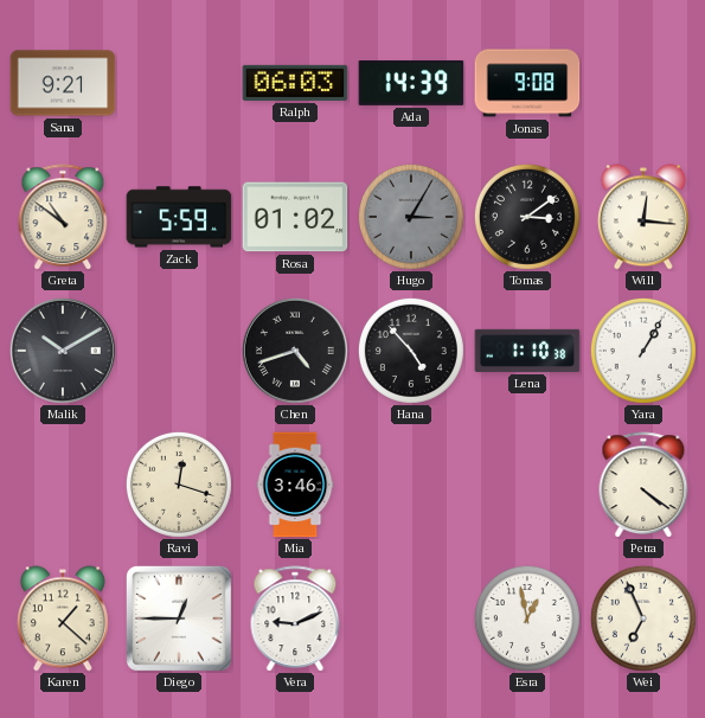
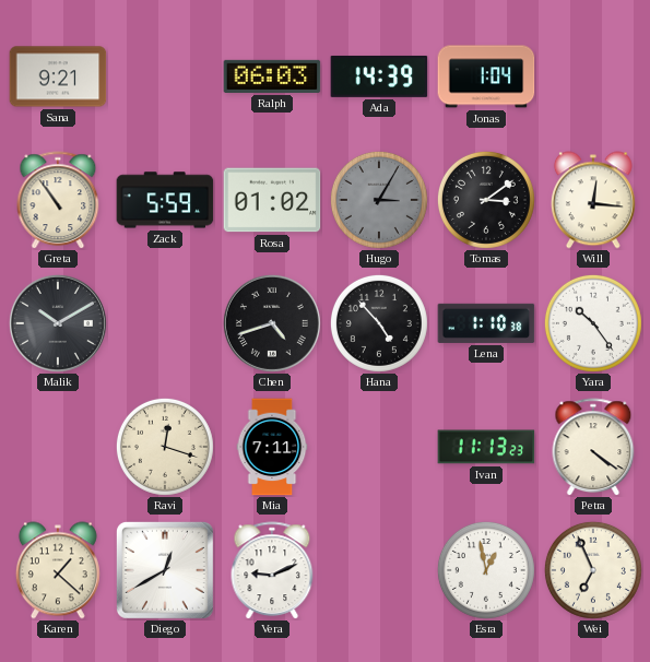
Jonas: 9:08 -> 1:04 (486, 76)
Greta: 10:51 -> 10:54 (58, 200)
Yara: 1:05 -> 10:24 (593, 323)
Mia: 3:46 -> 7:11 (272, 447)
Ivan: none -> 11:13 (486, 447)
Diego: 12:45 -> 12:40 (165, 570)
